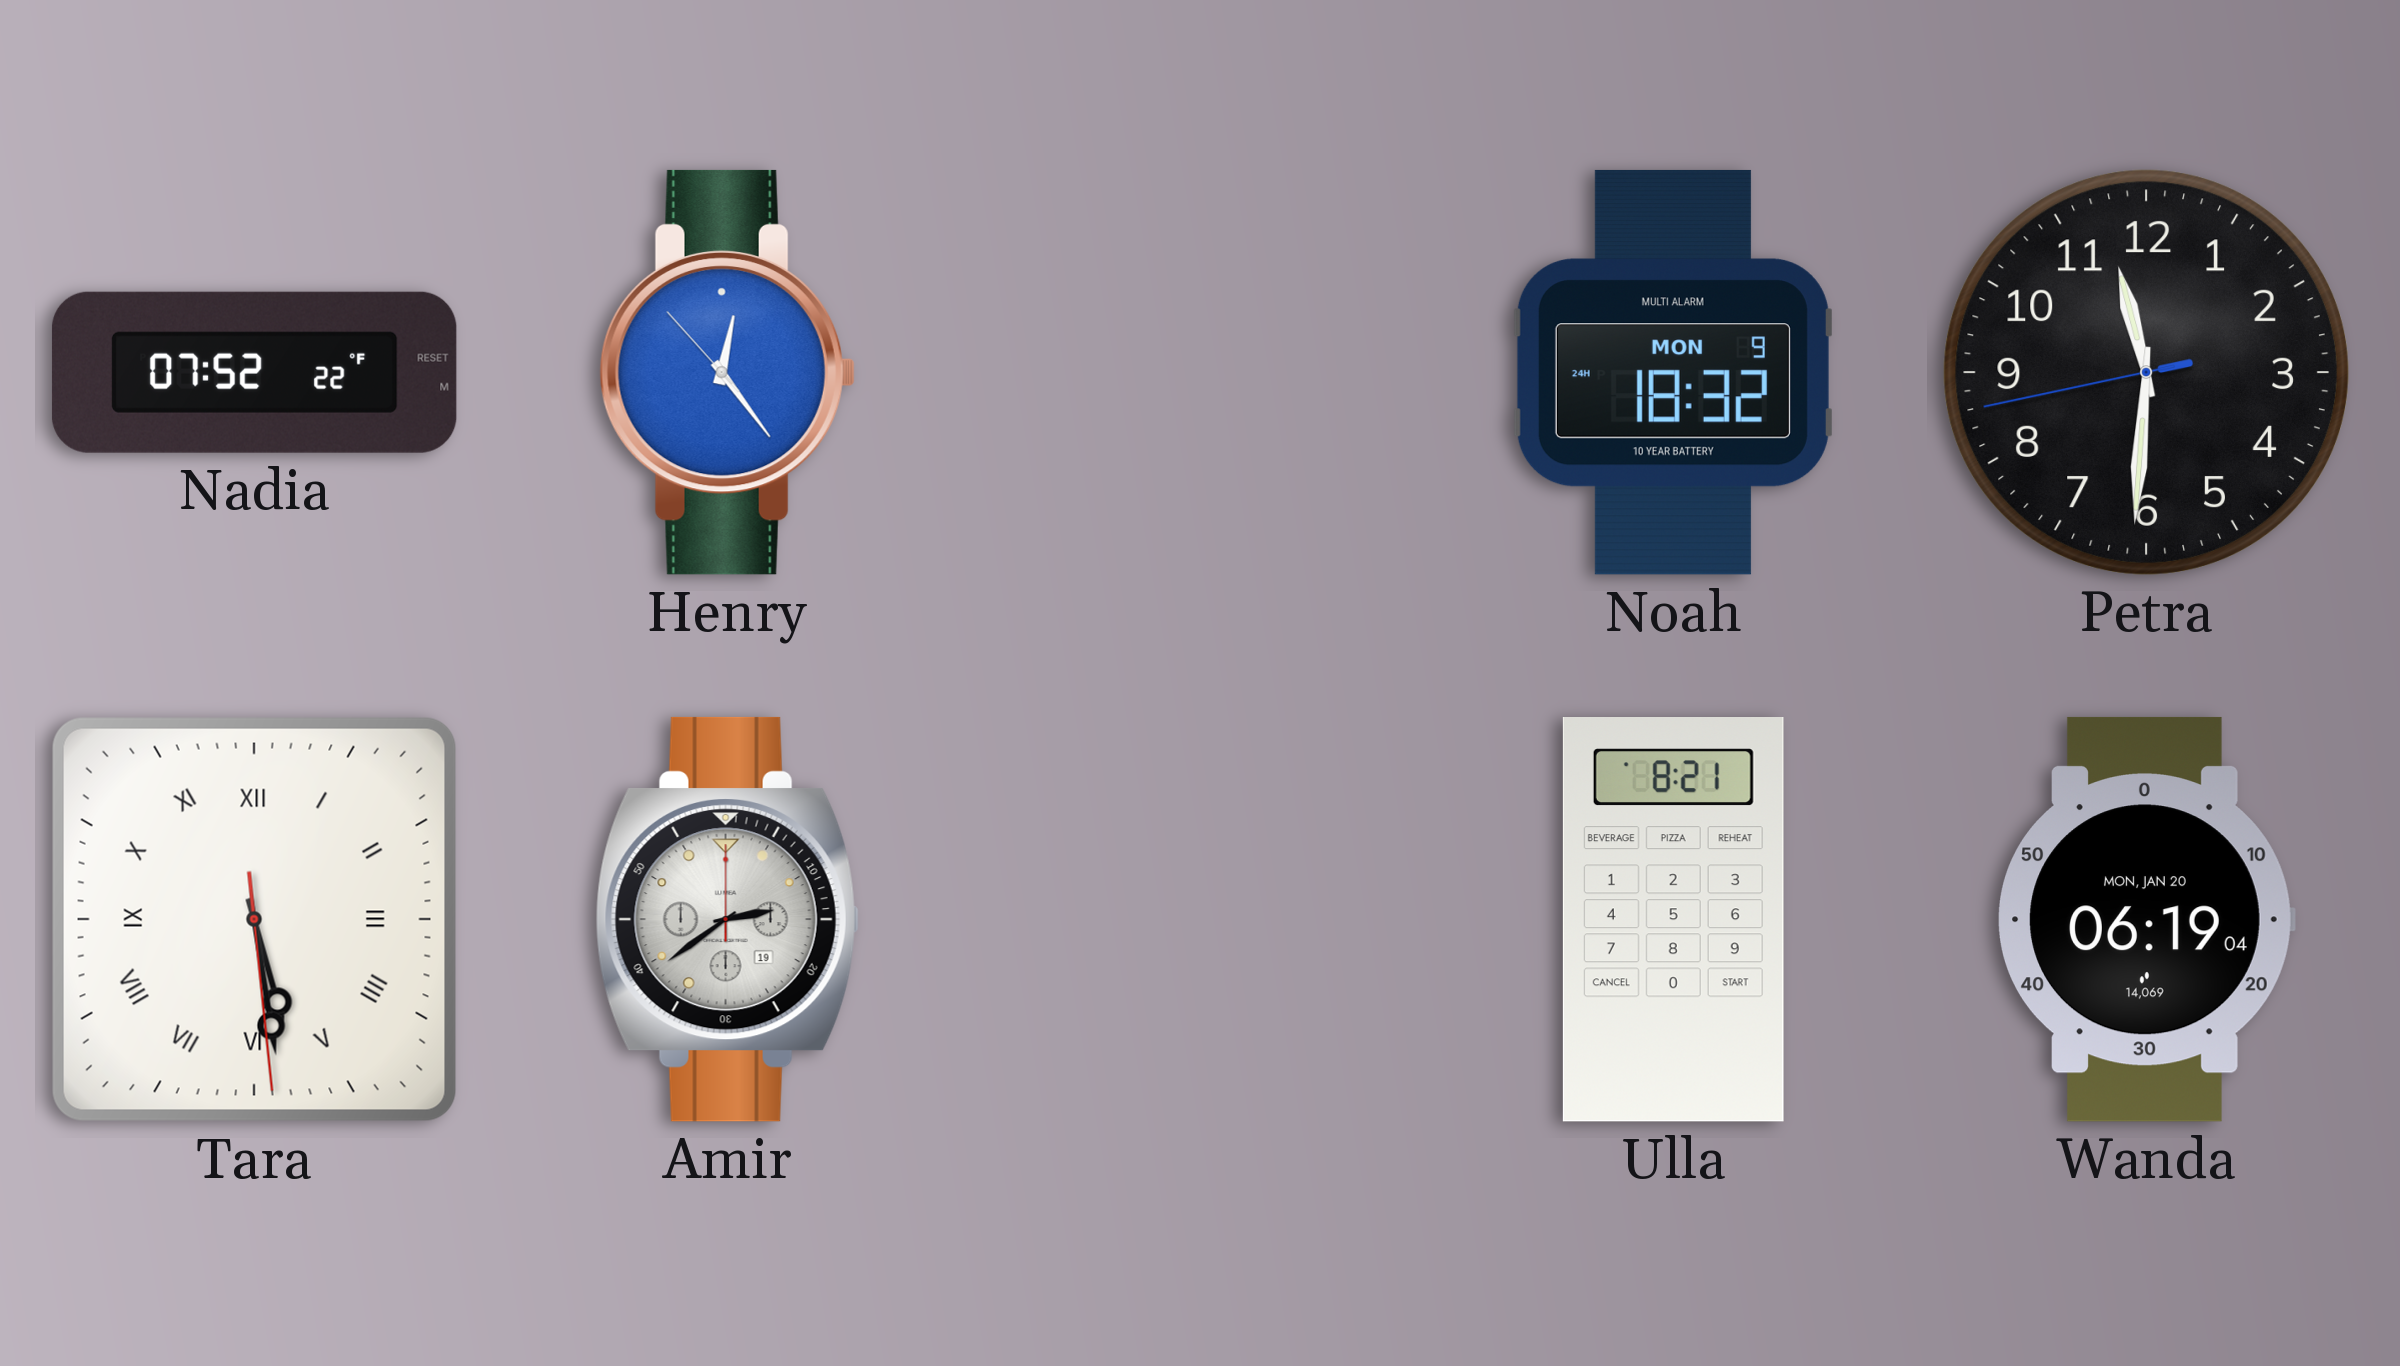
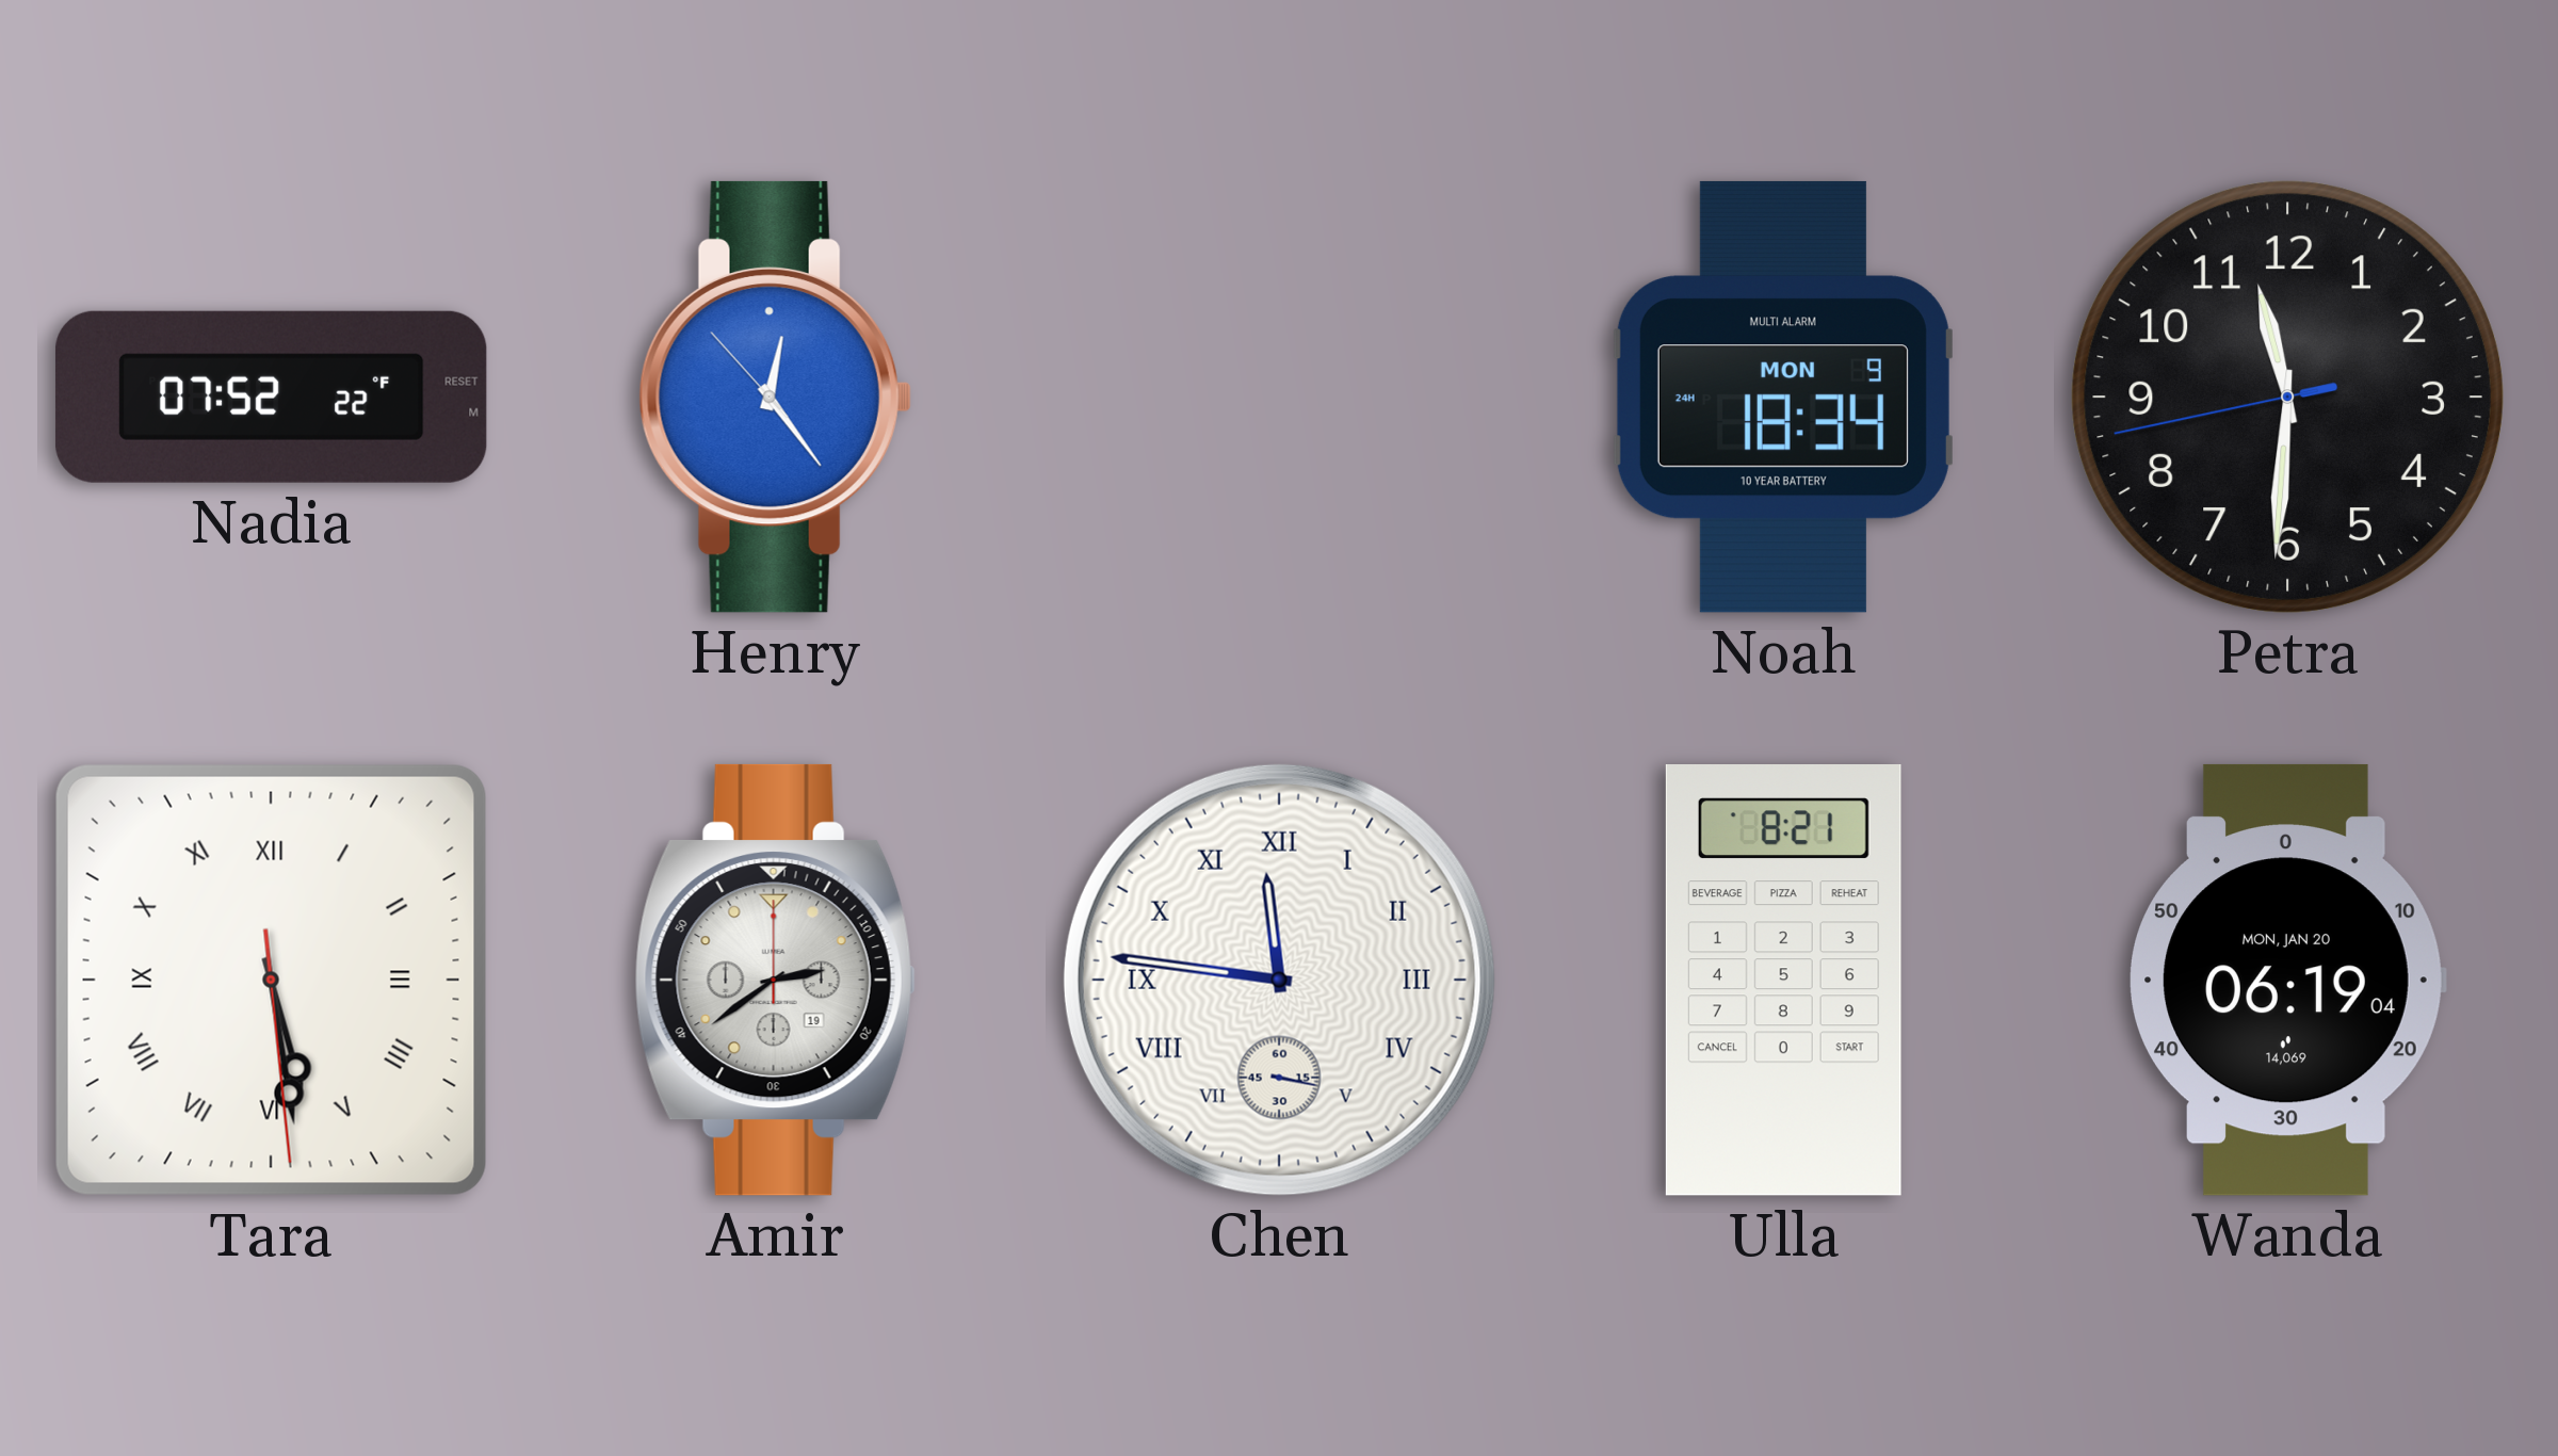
Noah: 18:32 -> 18:34 (1783, 397)
Chen: none -> 11:46 (1279, 980)
